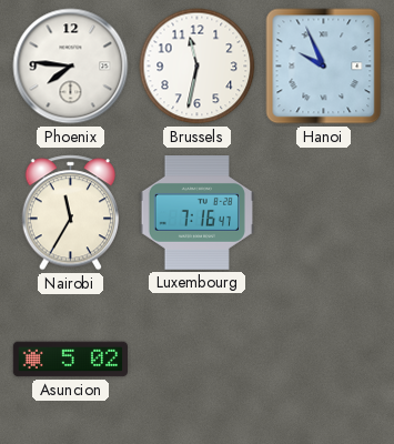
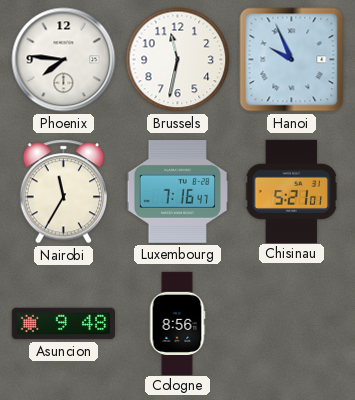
Chisinau: none -> 5:21 (292, 191)
Asuncion: 5:02 -> 9:48 (63, 324)
Cologne: none -> 8:56 (177, 323)
